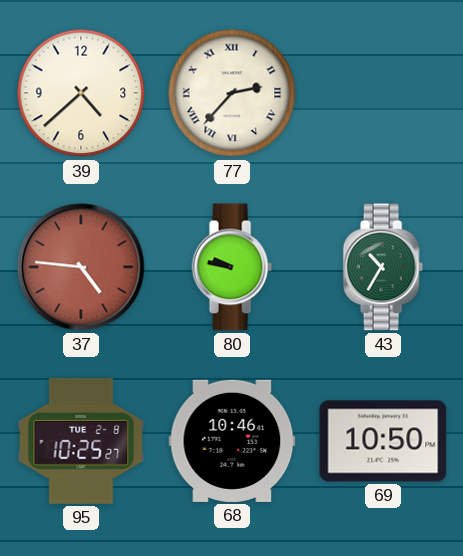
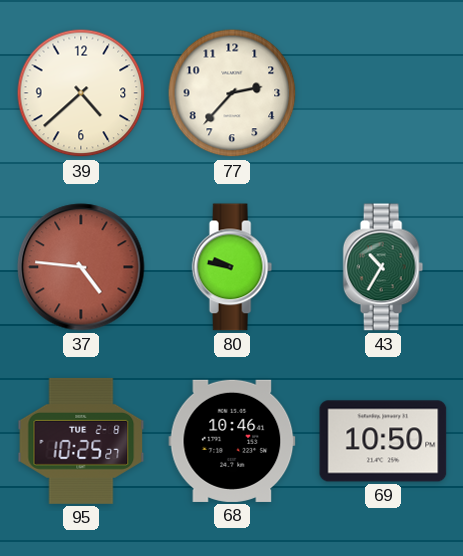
77 numerals: Roman -> Arabic (232, 93)
